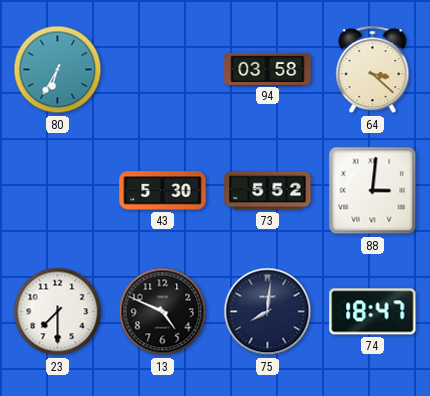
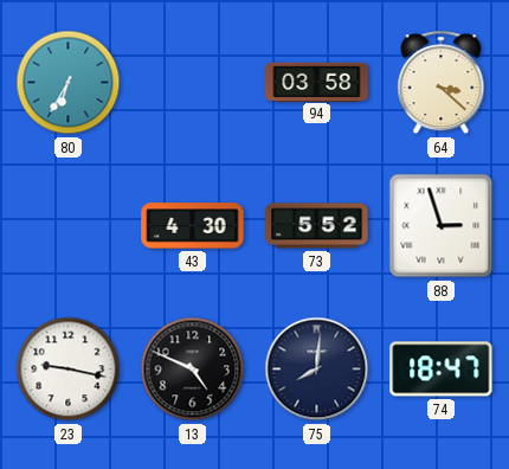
43: 5:30 -> 4:30 (193, 226)
88: 3:01 -> 2:57 (442, 226)
23: 7:30 -> 9:17 (69, 370)
